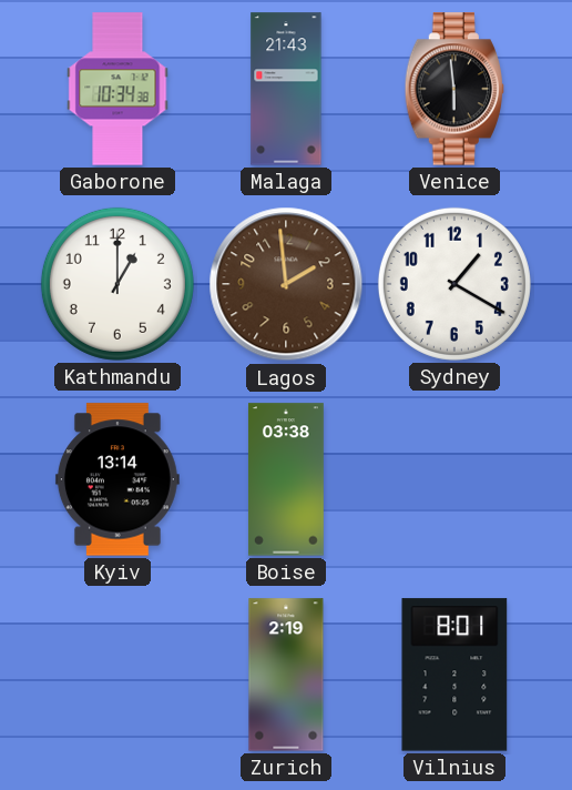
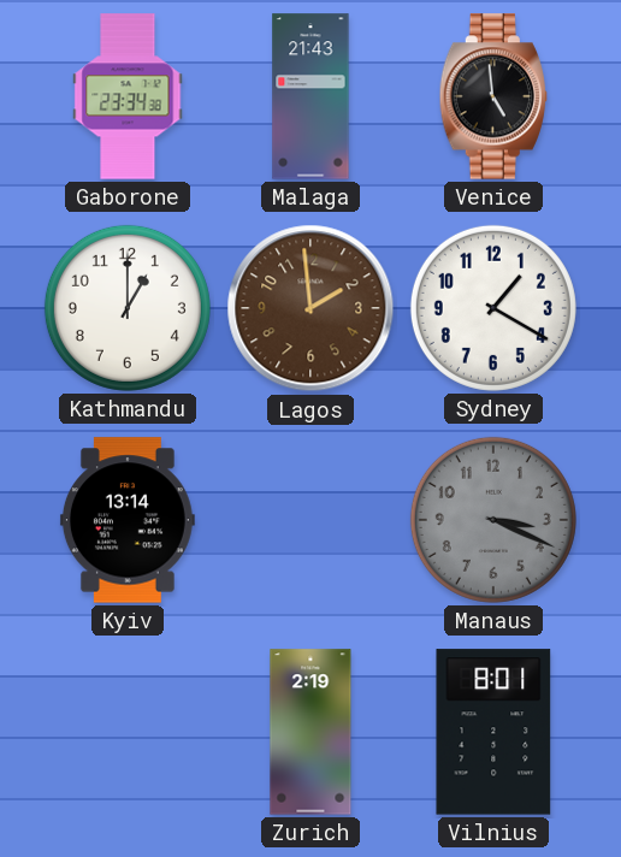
Gaborone: 10:34 -> 23:34 (128, 96)
Venice: 5:59 -> 4:59 (492, 96)
Boise: 03:38 -> none (286, 479)
Manaus: none -> 3:19 (493, 520)
